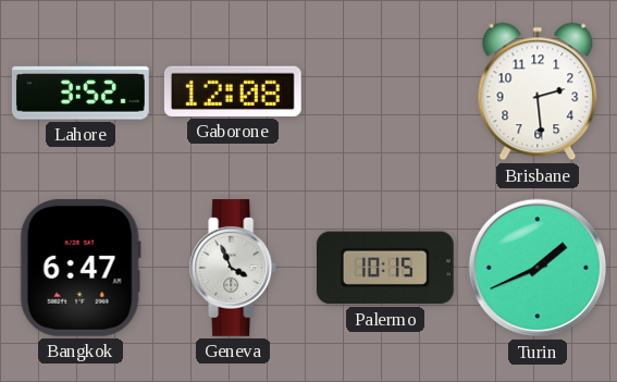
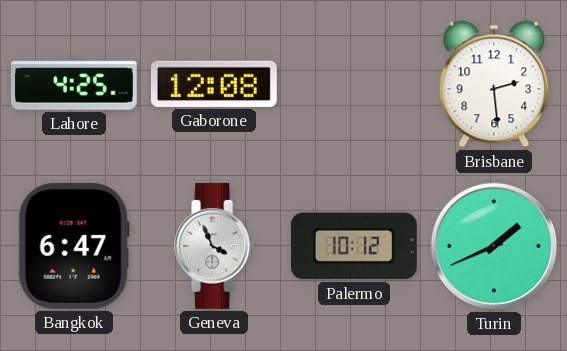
Lahore: 3:52 -> 4:25 (74, 84)
Palermo: 10:15 -> 10:12 (354, 246)
